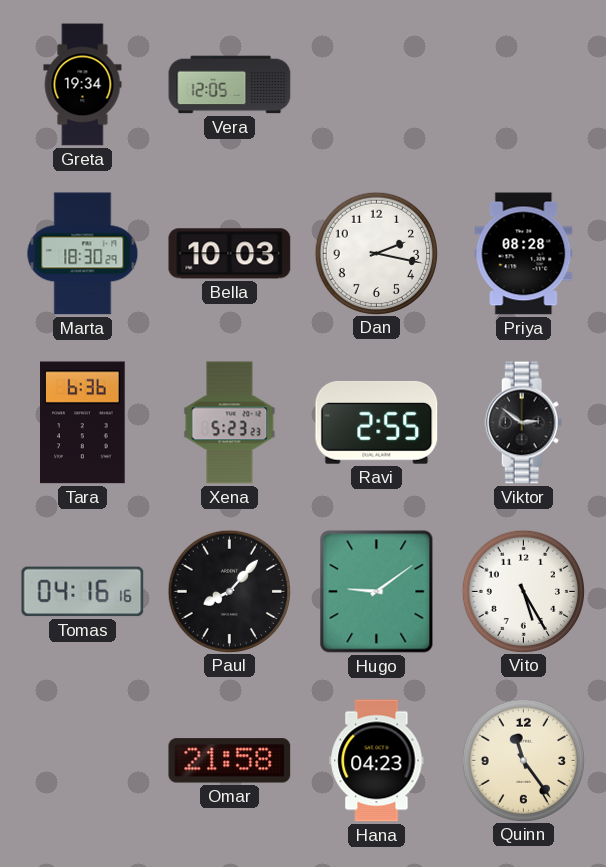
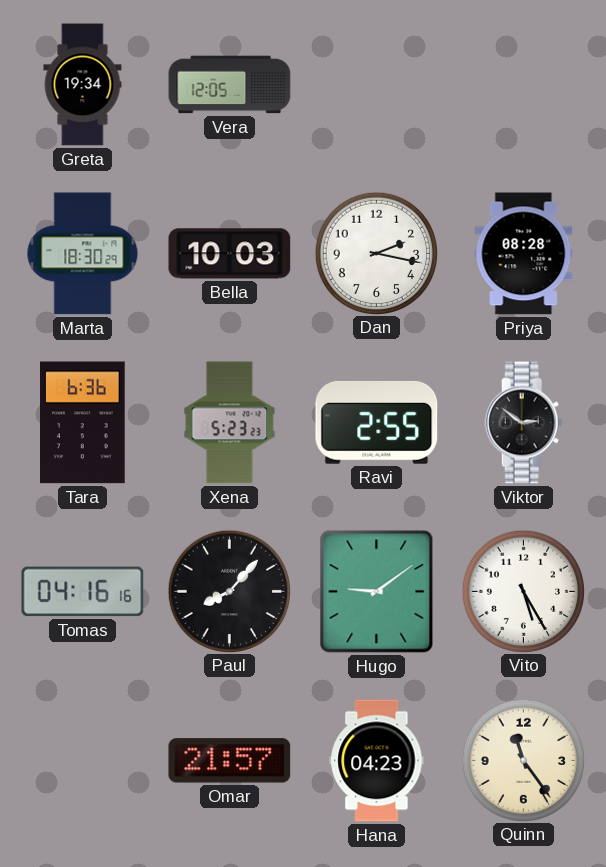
Omar: 21:58 -> 21:57 (230, 761)
